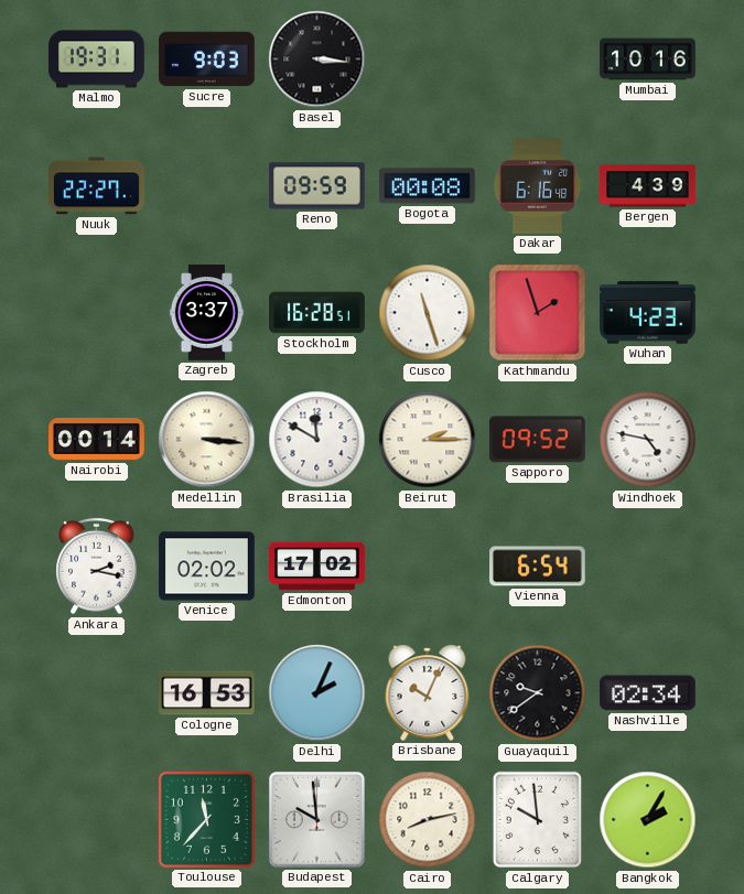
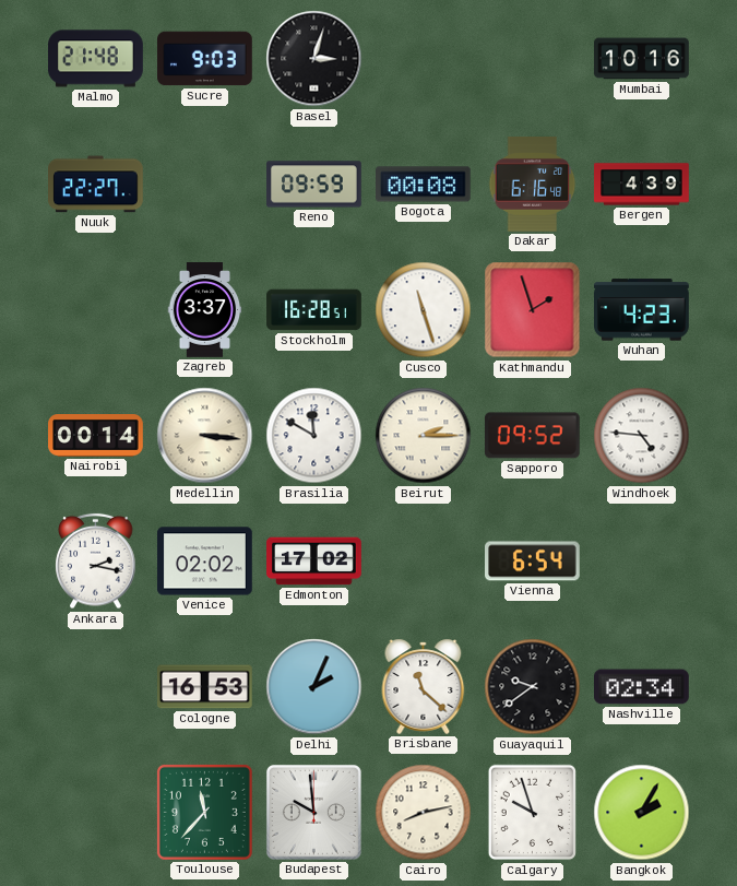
Malmo: 19:31 -> 21:48 (96, 59)
Basel: 3:16 -> 3:03 (314, 59)
Windhoek: 4:47 -> 4:46 (642, 436)
Brisbane: 10:04 -> 11:22 (424, 686)
Calgary: 9:59 -> 9:57 (533, 813)
